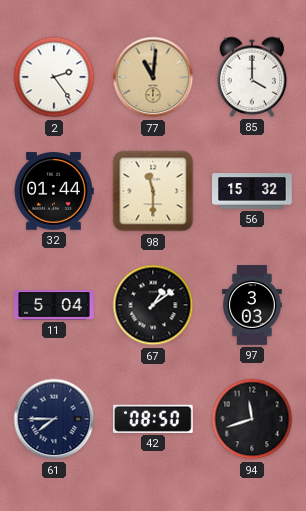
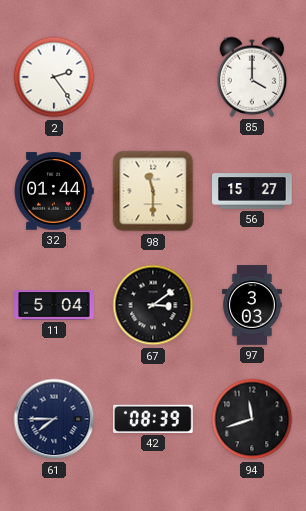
77: 11:01 -> none (153, 77)
56: 15:32 -> 15:27 (252, 191)
67: 1:09 -> 3:09 (153, 305)
42: 08:50 -> 08:39 (154, 419)
